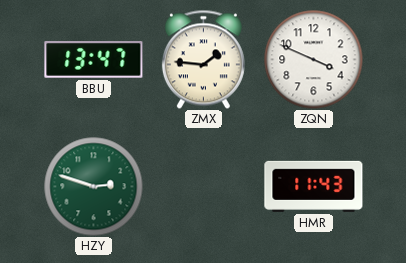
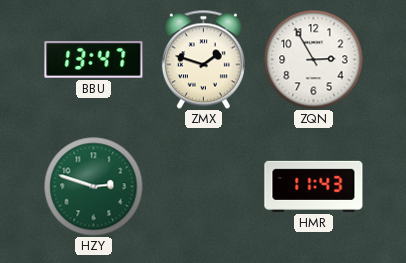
ZMX: 1:46 -> 1:48 (203, 59)
ZQN: 3:49 -> 2:55 (314, 60)
